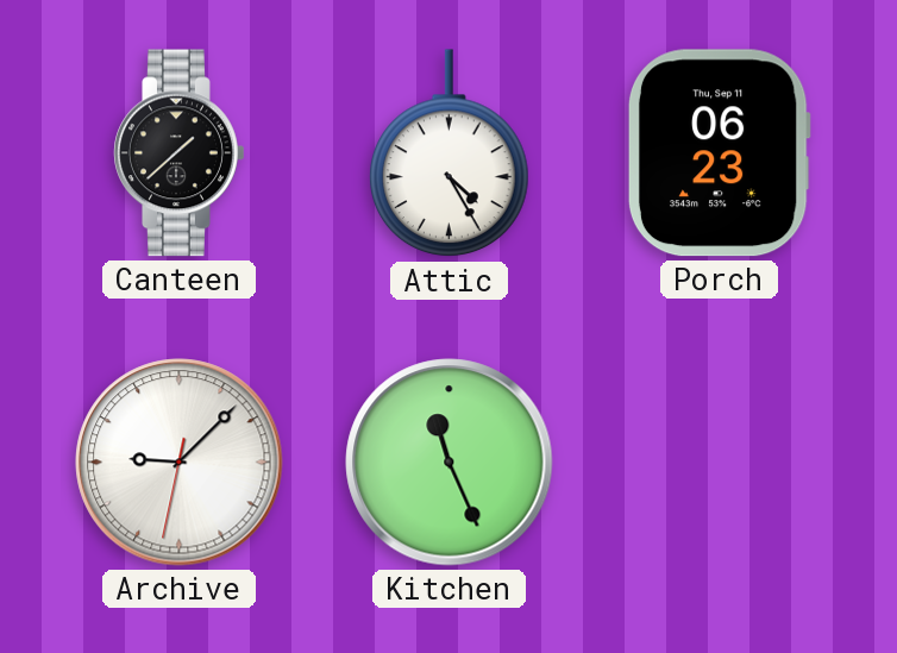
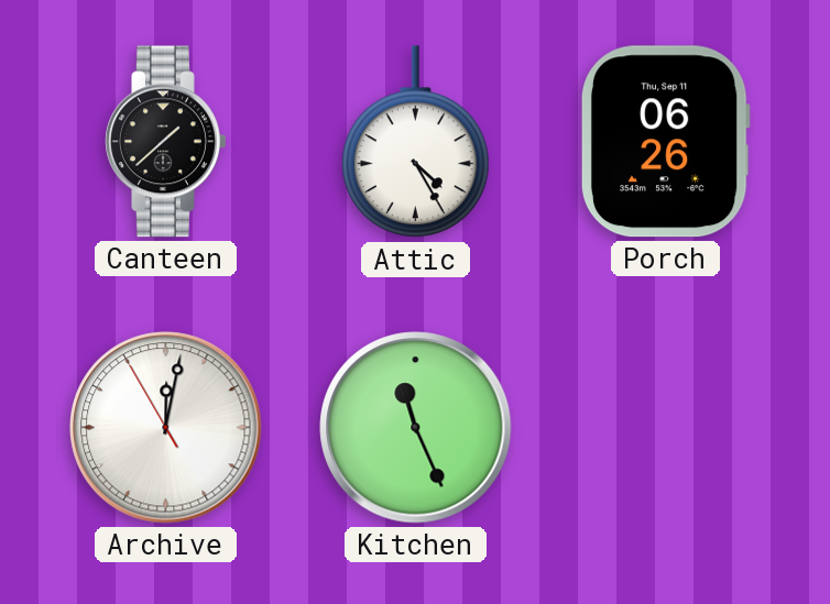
Porch: 06:23 -> 06:26 (665, 142)
Archive: 9:07 -> 12:01 (166, 428)
